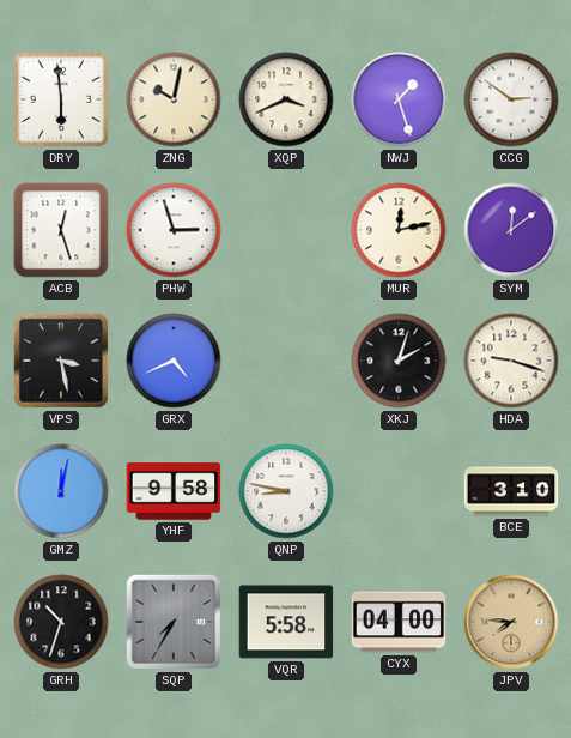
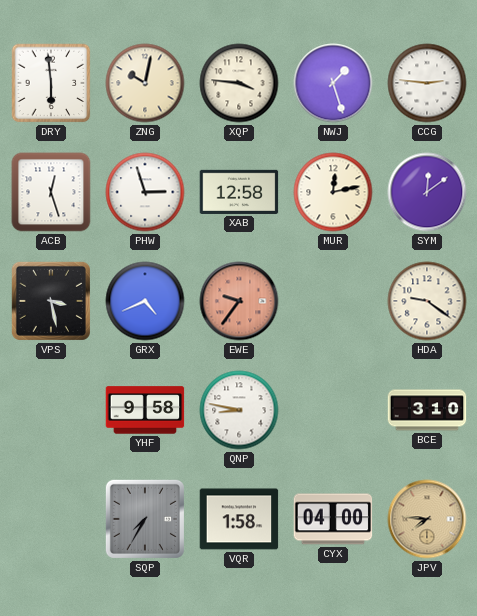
XQP: 3:41 -> 3:46 (239, 83)
CCG: 2:51 -> 2:46 (427, 83)
XAB: none -> 12:58 (239, 192)
EWE: none -> 9:36 (239, 301)
XKJ: 2:03 -> none (399, 361)
HDA: 9:18 -> 9:21 (427, 301)
GMZ: 12:02 -> none (61, 491)
GRH: 10:33 -> none (61, 622)
VQR: 5:58 -> 1:58 (239, 519)
